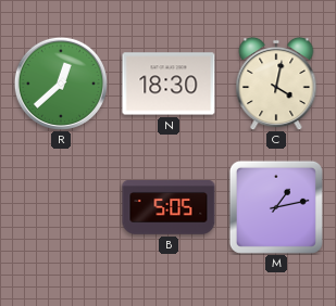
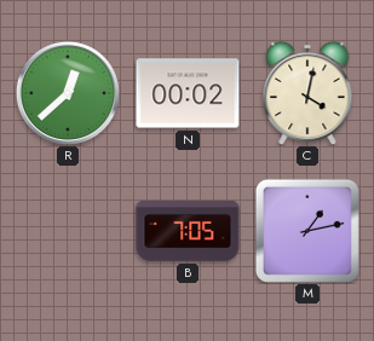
N: 18:30 -> 00:02 (188, 93)
B: 5:05 -> 7:05 (188, 232)
